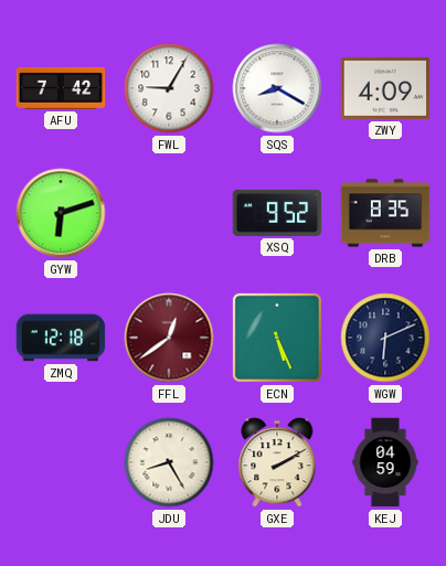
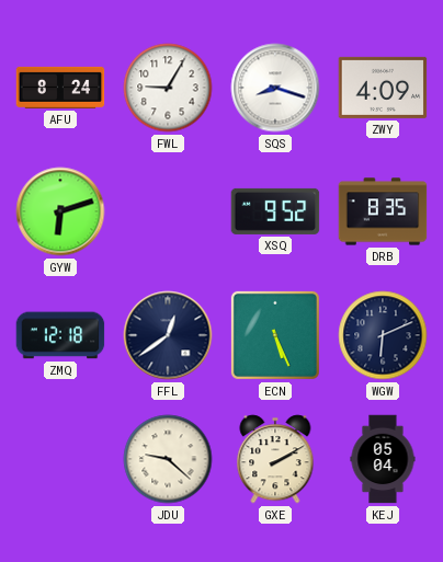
AFU: 7:42 -> 8:24 (60, 88)
SQS: 8:20 -> 8:18 (275, 88)
FFL dial: burgundy -> navy (168, 335)
JDU: 8:25 -> 9:22 (168, 459)
KEJ: 04:59 -> 05:04 (383, 459)
